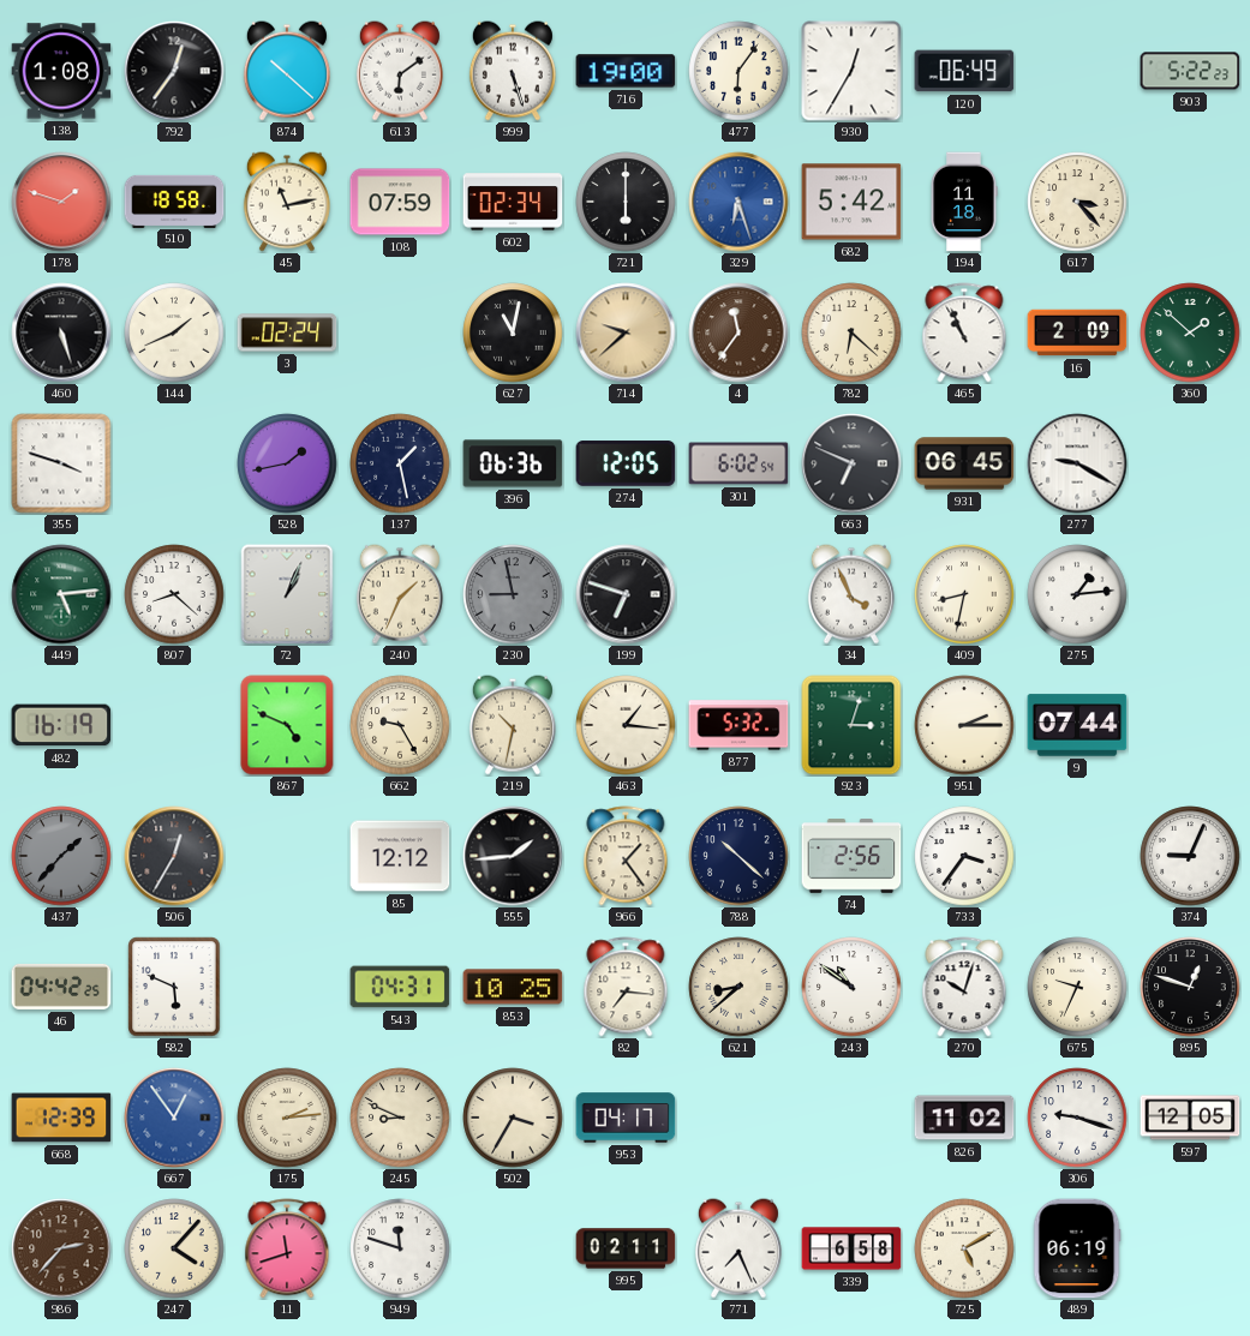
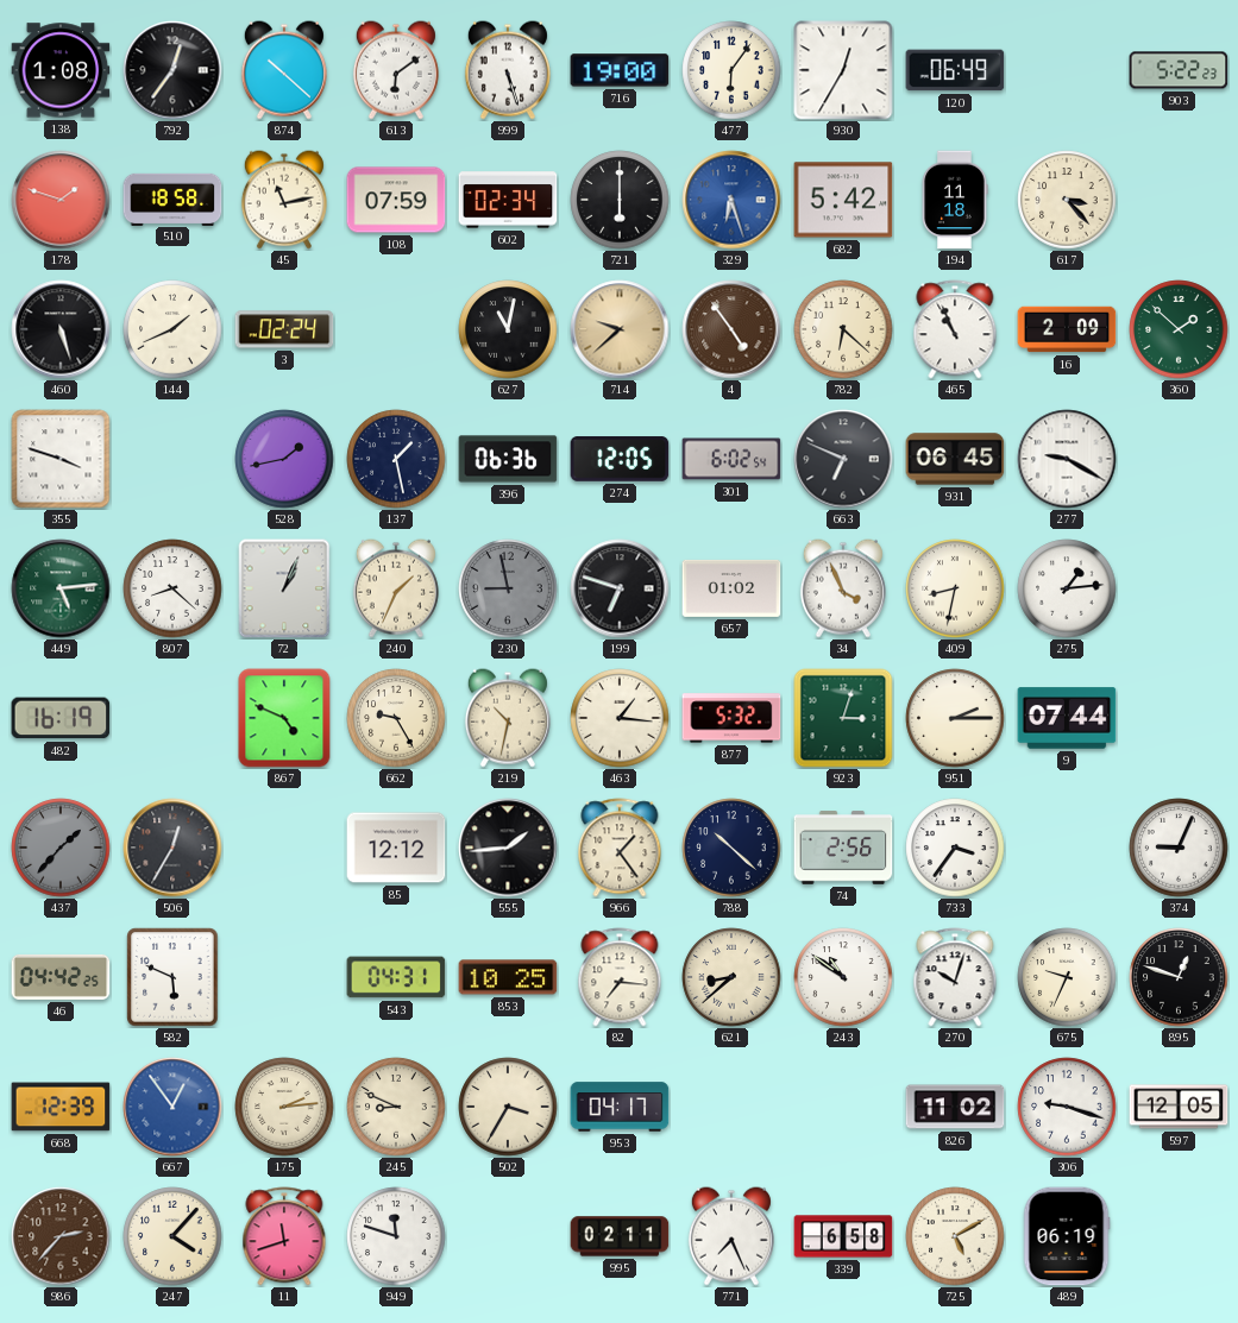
4: 11:36 -> 4:54 (731, 329)
657: none -> 01:02 (731, 588)
